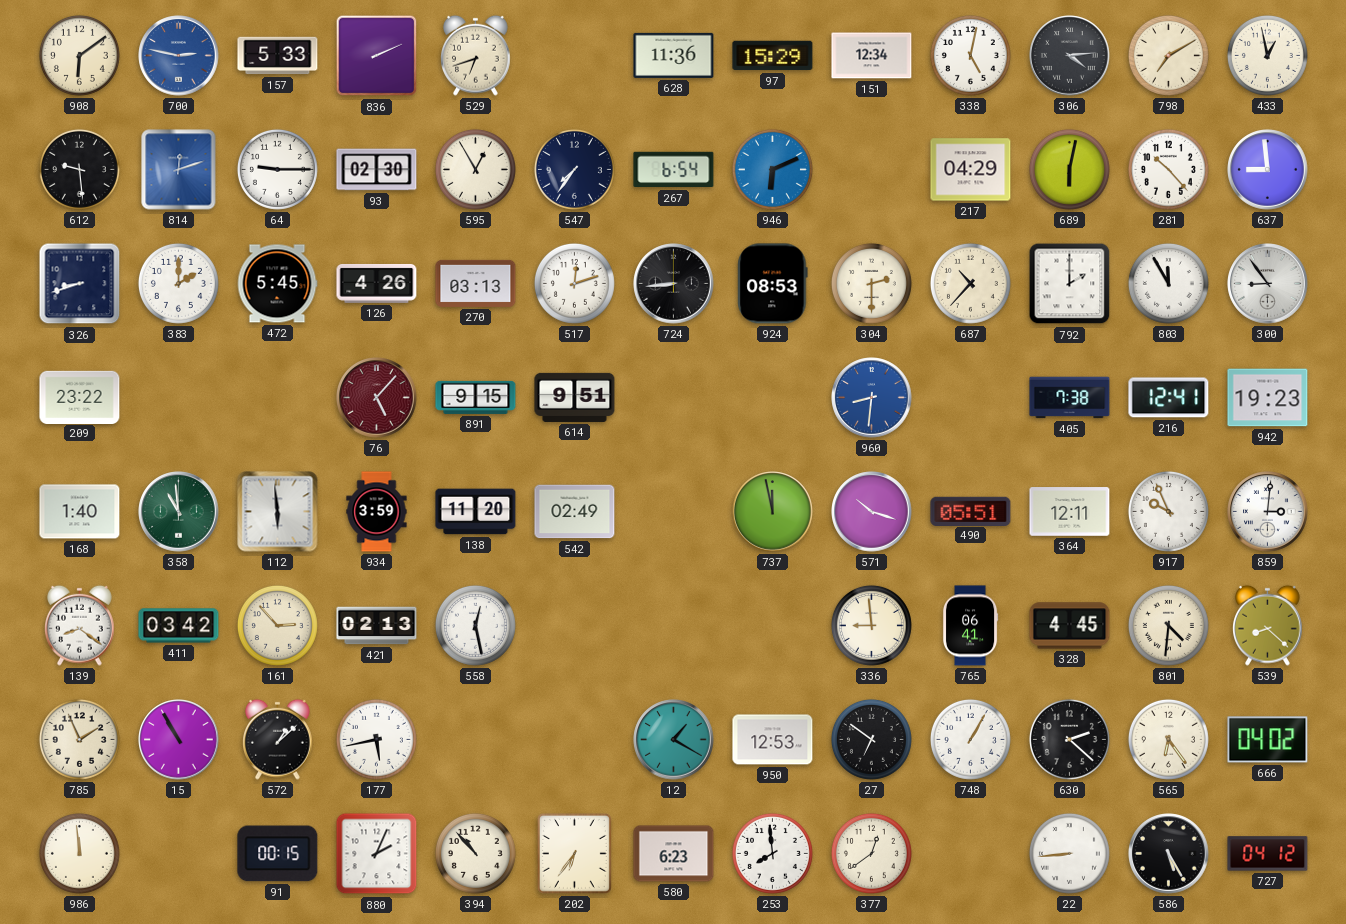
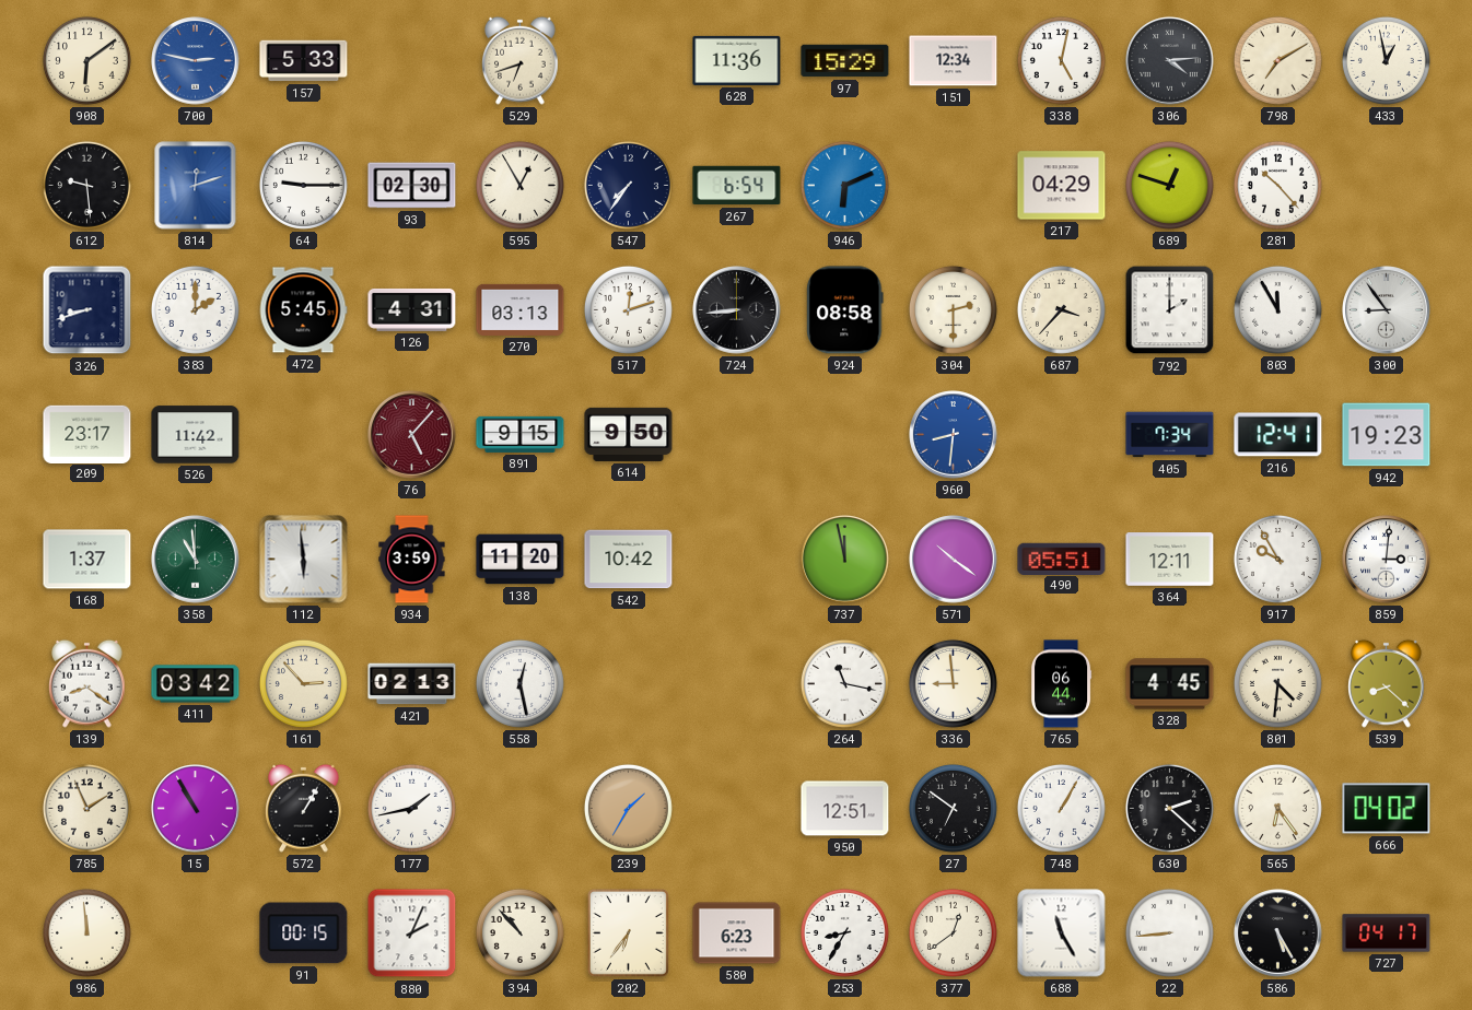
836: 2:11 -> none (377, 56)
689: 6:02 -> 12:48 (1169, 185)
637: 8:59 -> none (1268, 170)
126: 4:26 -> 4:31 (412, 309)
924: 08:53 -> 08:58 (845, 310)
687: 10:37 -> 3:37 (1061, 309)
209: 23:22 -> 23:17 (87, 434)
526: none -> 11:42 (196, 435)
614: 9:51 -> 9:50 (629, 434)
405: 7:38 -> 7:34 (1170, 435)
168: 1:40 -> 1:37 (87, 560)
542: 02:49 -> 10:42 (629, 560)
571: 10:18 -> 10:21 (954, 560)
917: 9:56 -> 9:55 (1277, 559)
264: none -> 11:17 (844, 683)
765: 06:41 -> 06:44 (1061, 684)
572: 1:08 -> 1:05 (304, 808)
177: 5:43 -> 1:43 (411, 808)
239: none -> 1:35 (628, 808)
12: 1:20 -> none (674, 740)
950: 12:53 -> 12:51 (845, 809)
253: 7:59 -> 8:35 (844, 932)
688: none -> 11:25 (1062, 933)
727: 04:12 -> 04:17 (1387, 933)
